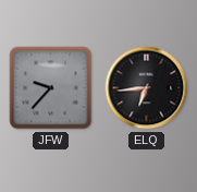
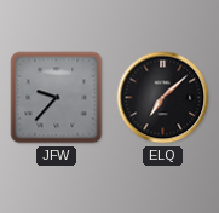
ELQ: 6:44 -> 7:08 (163, 98)
